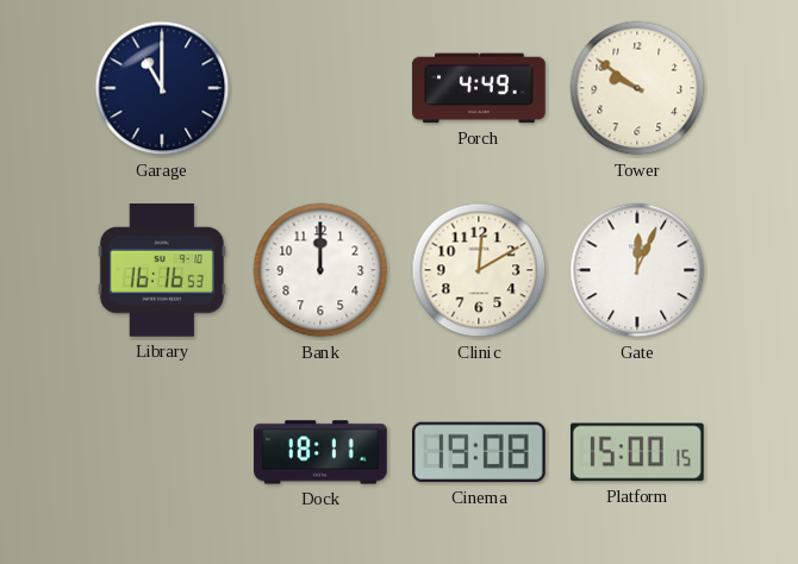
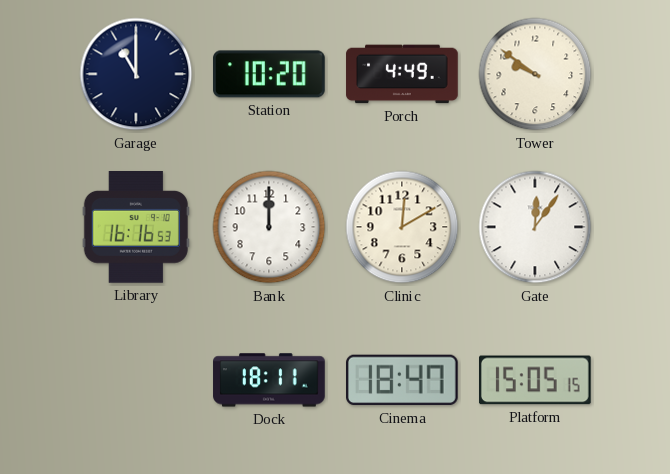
Station: none -> 10:20 (269, 74)
Gate: 12:04 -> 12:06 (535, 227)
Cinema: 19:08 -> 18:47 (403, 380)
Platform: 15:00 -> 15:05 (536, 380)
